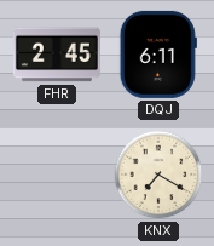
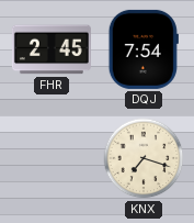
DQJ: 6:11 -> 7:54 (144, 49)
KNX: 7:20 -> 7:18 (144, 158)
